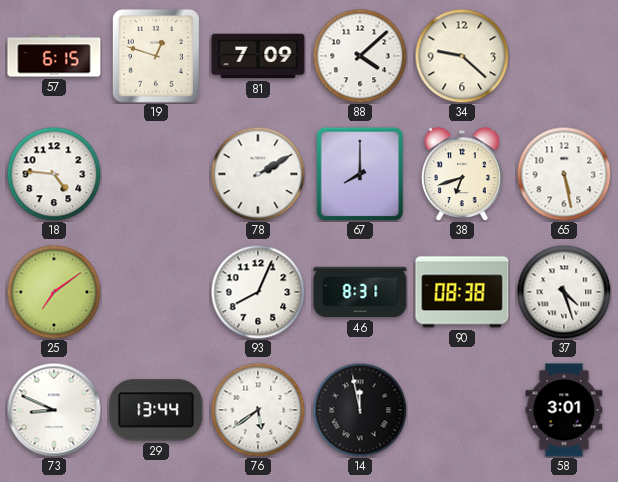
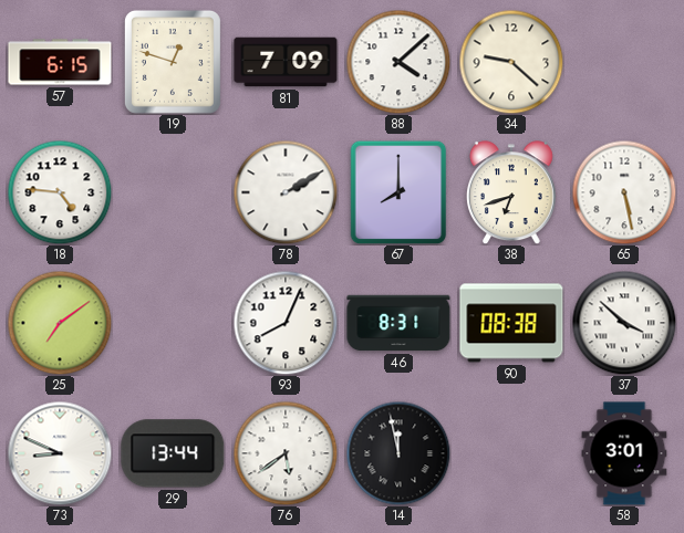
37: 4:27 -> 3:52 (624, 323)
